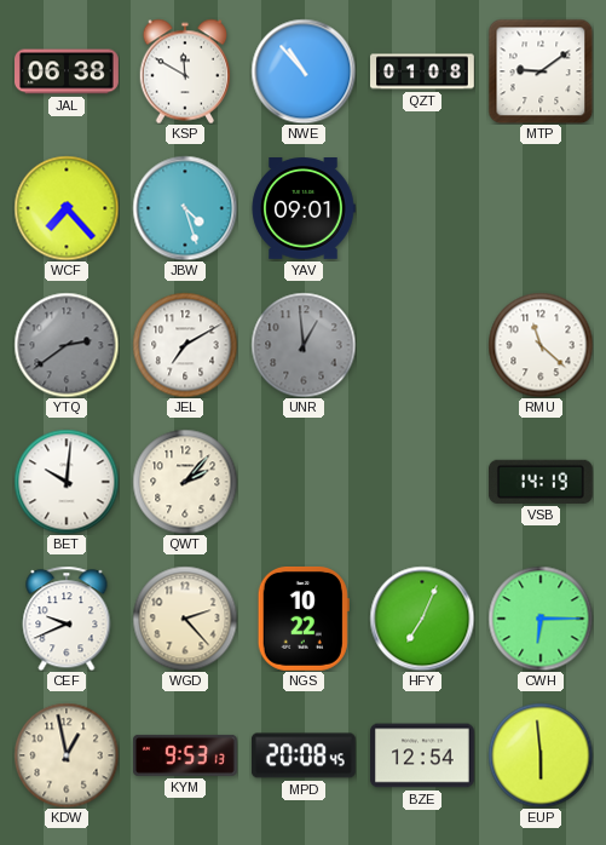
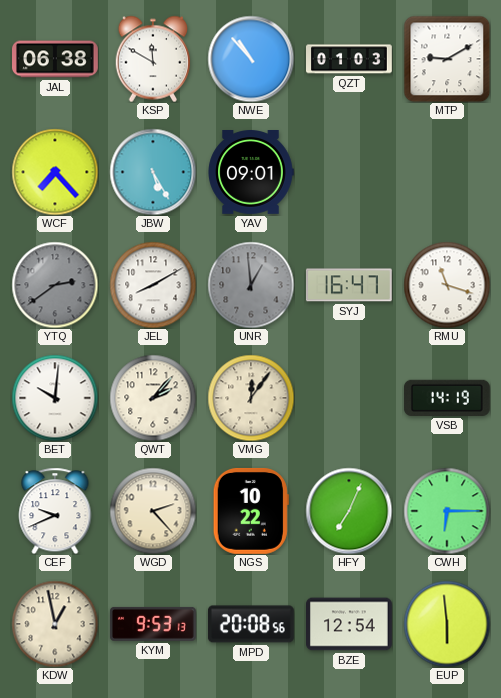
QZT: 01:08 -> 01:03 (350, 59)
MTP: 9:09 -> 9:10 (447, 59)
JBW: 4:27 -> 5:25 (153, 172)
JEL: 7:10 -> 8:10 (153, 285)
SYJ: none -> 16:47 (349, 285)
RMU: 11:22 -> 11:18 (447, 285)
VMG: none -> 12:06 (251, 398)
MPD: 20:08:45 -> 20:08:56 (251, 624)
